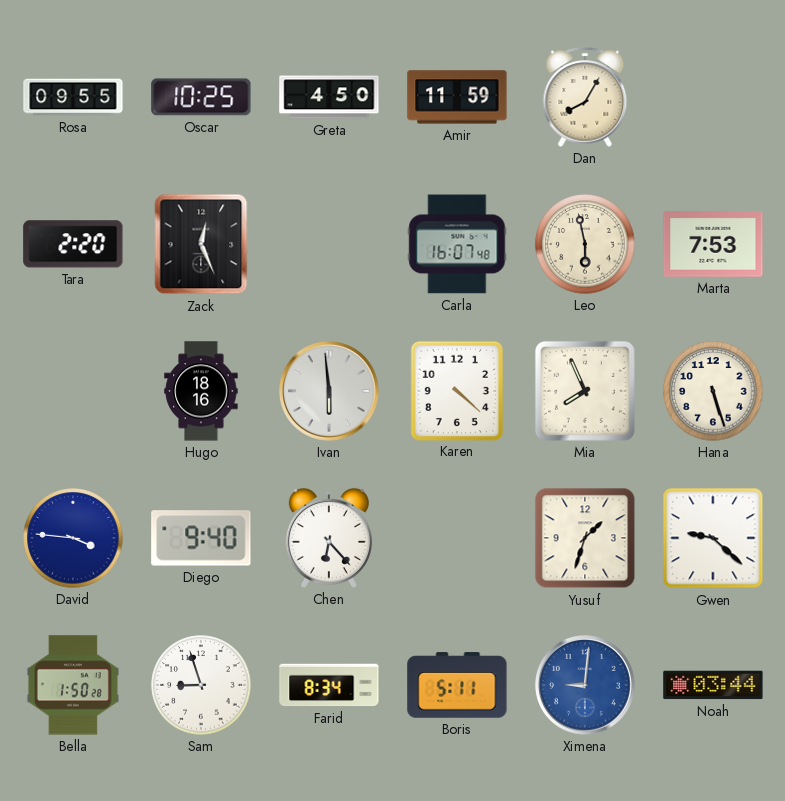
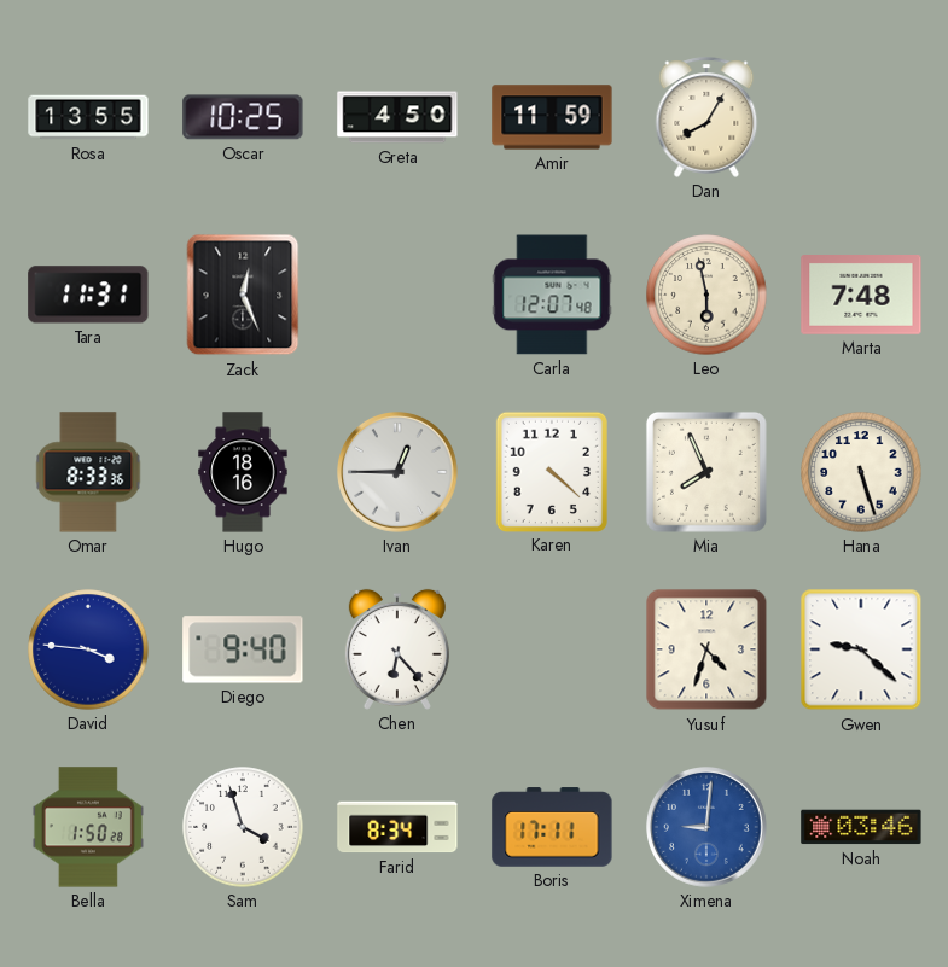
Rosa: 09:55 -> 13:55 (88, 117)
Tara: 2:20 -> 11:31 (88, 295)
Carla: 16:07 -> 12:07 (552, 295)
Marta: 7:53 -> 7:48 (861, 296)
Omar: none -> 8:33 (88, 472)
Ivan: 5:59 -> 12:45 (399, 473)
Yusuf: 1:33 -> 4:33 (706, 649)
Sam: 8:57 -> 3:57 (243, 827)
Boris: 5:11 -> 17:11 (552, 827)
Noah: 03:44 -> 03:46 (861, 827)
